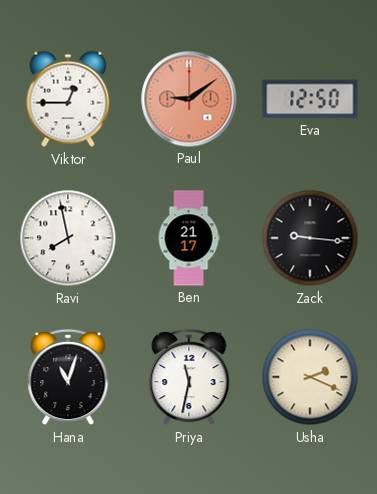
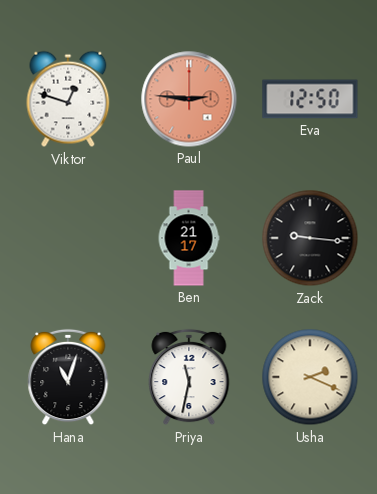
Viktor: 12:45 -> 12:48 (68, 99)
Paul: 9:09 -> 2:46 (189, 99)
Ravi: 7:58 -> none (68, 238)
